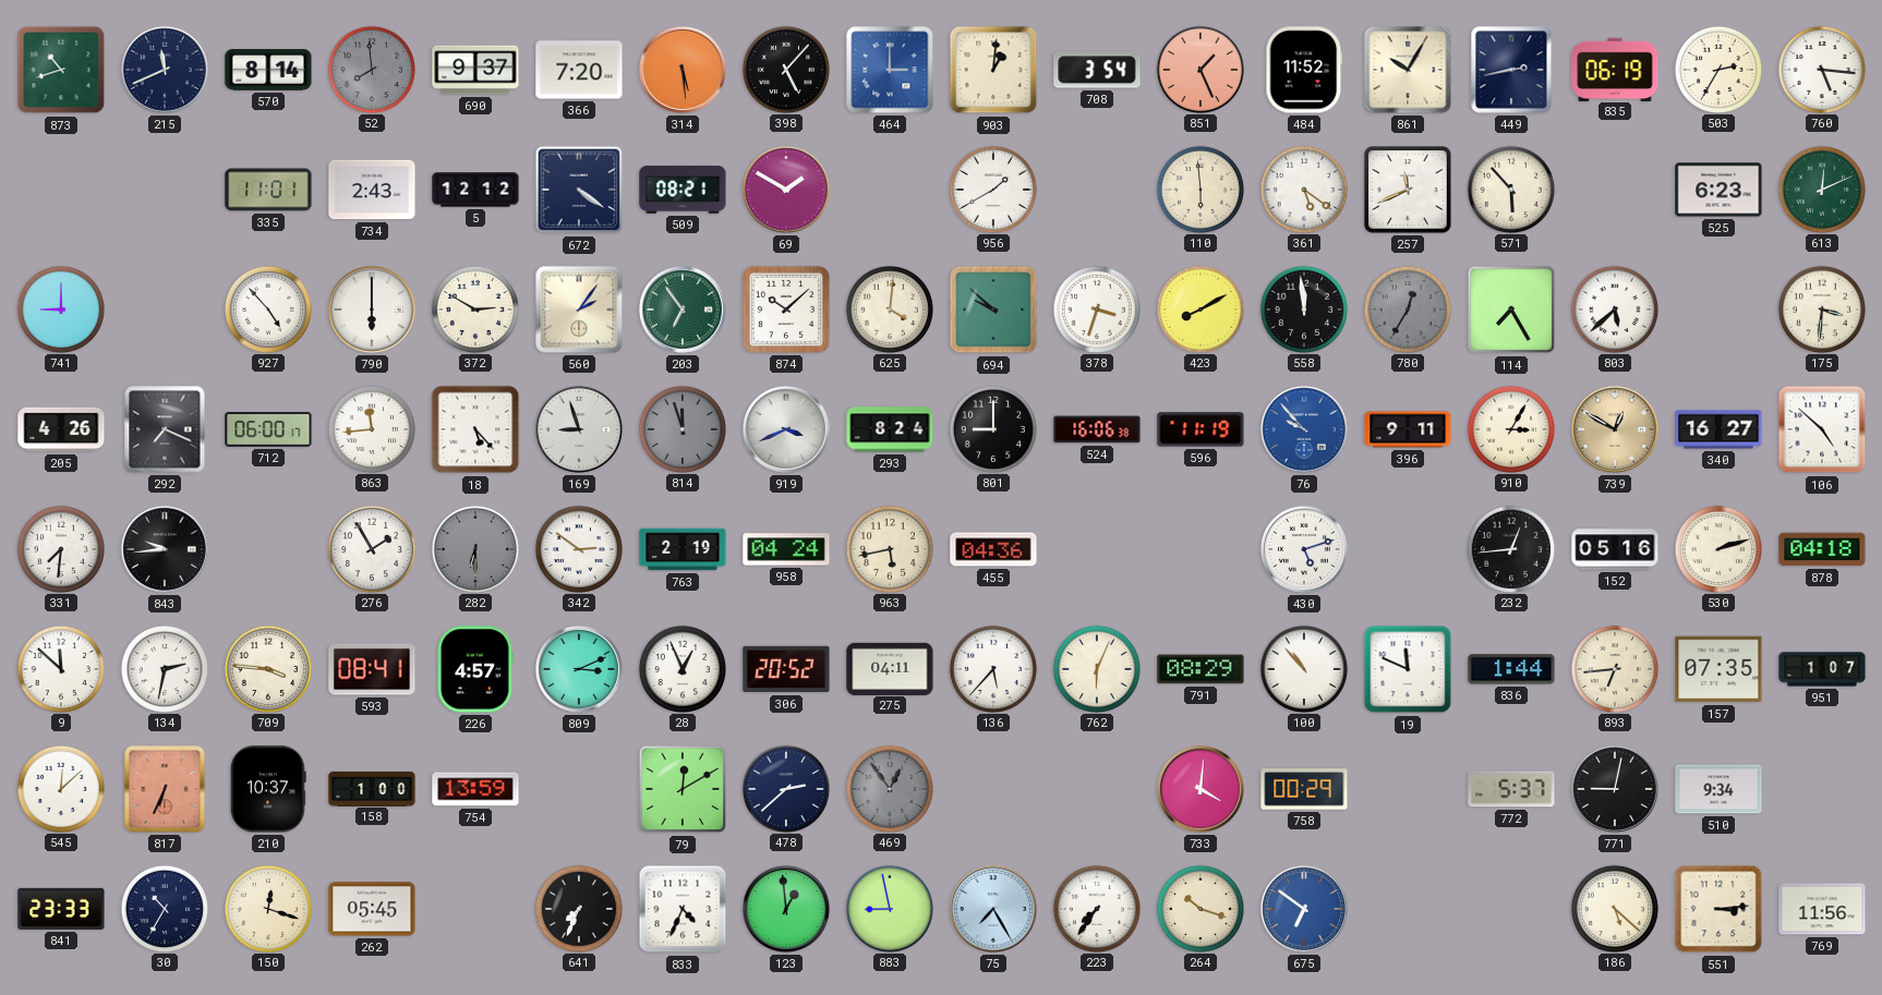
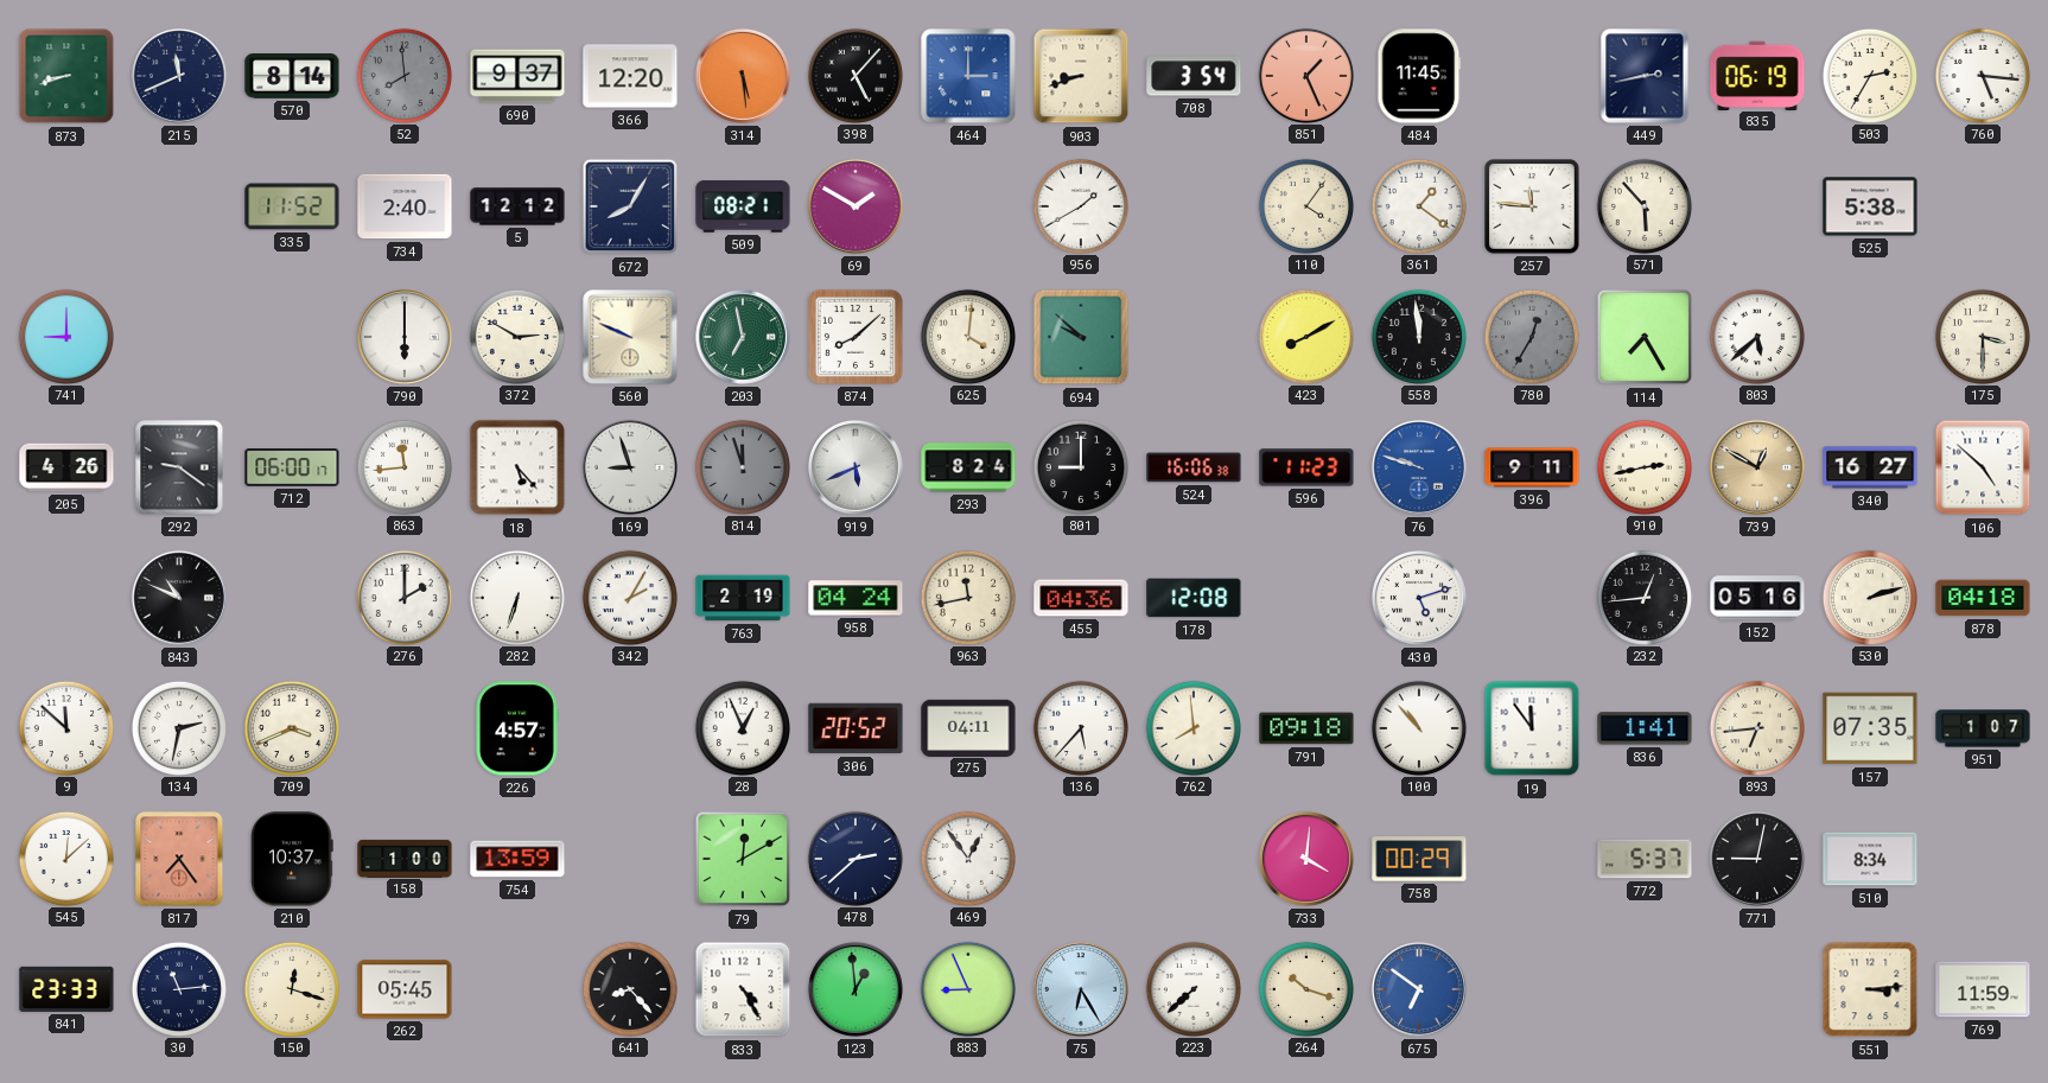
873: 10:42 -> 8:42 (66, 76)
366: 7:20 -> 12:20 (630, 76)
903: 1:01 -> 8:42 (1081, 76)
484: 11:52 -> 11:45 (1419, 76)
861: 10:05 -> none (1408, 70)
335: 11:01 -> 11:52 (292, 206)
734: 2:43 -> 2:40 (405, 206)
672: 4:21 -> 8:05 (630, 206)
110: 5:59 -> 4:06 (1305, 205)
361: 5:21 -> 1:21 (1418, 205)
257: 11:41 -> 11:46 (1532, 206)
525: 6:23 -> 5:38 (1870, 206)
613: 12:11 -> none (1821, 189)
927: 4:53 -> none (267, 308)
560: 2:06 -> 9:49 (630, 337)
203: 6:54 -> 6:58 (743, 337)
874: 10:08 -> 8:08 (856, 337)
378: 3:33 -> none (1096, 308)
175: 3:31 -> 3:30 (1982, 336)
292: 7:19 -> 9:21 (179, 467)
919: 3:41 -> 5:41 (856, 467)
596: 11:19 -> 11:23 (1306, 467)
76: 9:53 -> 9:48 (1419, 467)
910: 3:05 -> 2:43 (1643, 466)
331: 7:31 -> none (60, 548)
843: 9:44 -> 10:49 (179, 598)
276: 1:55 -> 2:00 (403, 597)
282: 6:30 -> 6:33 (516, 597)
282 dial: grey -> white (516, 597)
342: 2:51 -> 2:05 (629, 597)
963: 5:43 -> 11:43 (967, 597)
178: none -> 12:08 (1194, 598)
709: 3:46 -> 3:41 (291, 727)
593: 08:41 -> none (372, 669)
809: 3:11 -> none (579, 669)
762: 6:04 -> 7:59 (1192, 727)
791: 08:29 -> 09:18 (1306, 728)
19: 11:49 -> 11:54 (1532, 728)
836: 1:44 -> 1:41 (1645, 728)
817: 6:34 -> 7:24 (179, 859)
469 dial: grey -> white (967, 858)
510: 9:34 -> 8:34 (1870, 859)
30: 10:35 -> 11:14 (178, 988)
641: 7:34 -> 8:23 (629, 988)
833: 4:34 -> 4:25 (743, 989)
883: 8:58 -> 8:56 (967, 988)
75: 7:25 -> 6:25 (1081, 989)
223: 7:36 -> 7:38 (1192, 988)
186: 5:22 -> none (1614, 908)
769: 11:56 -> 11:59 (1983, 989)
